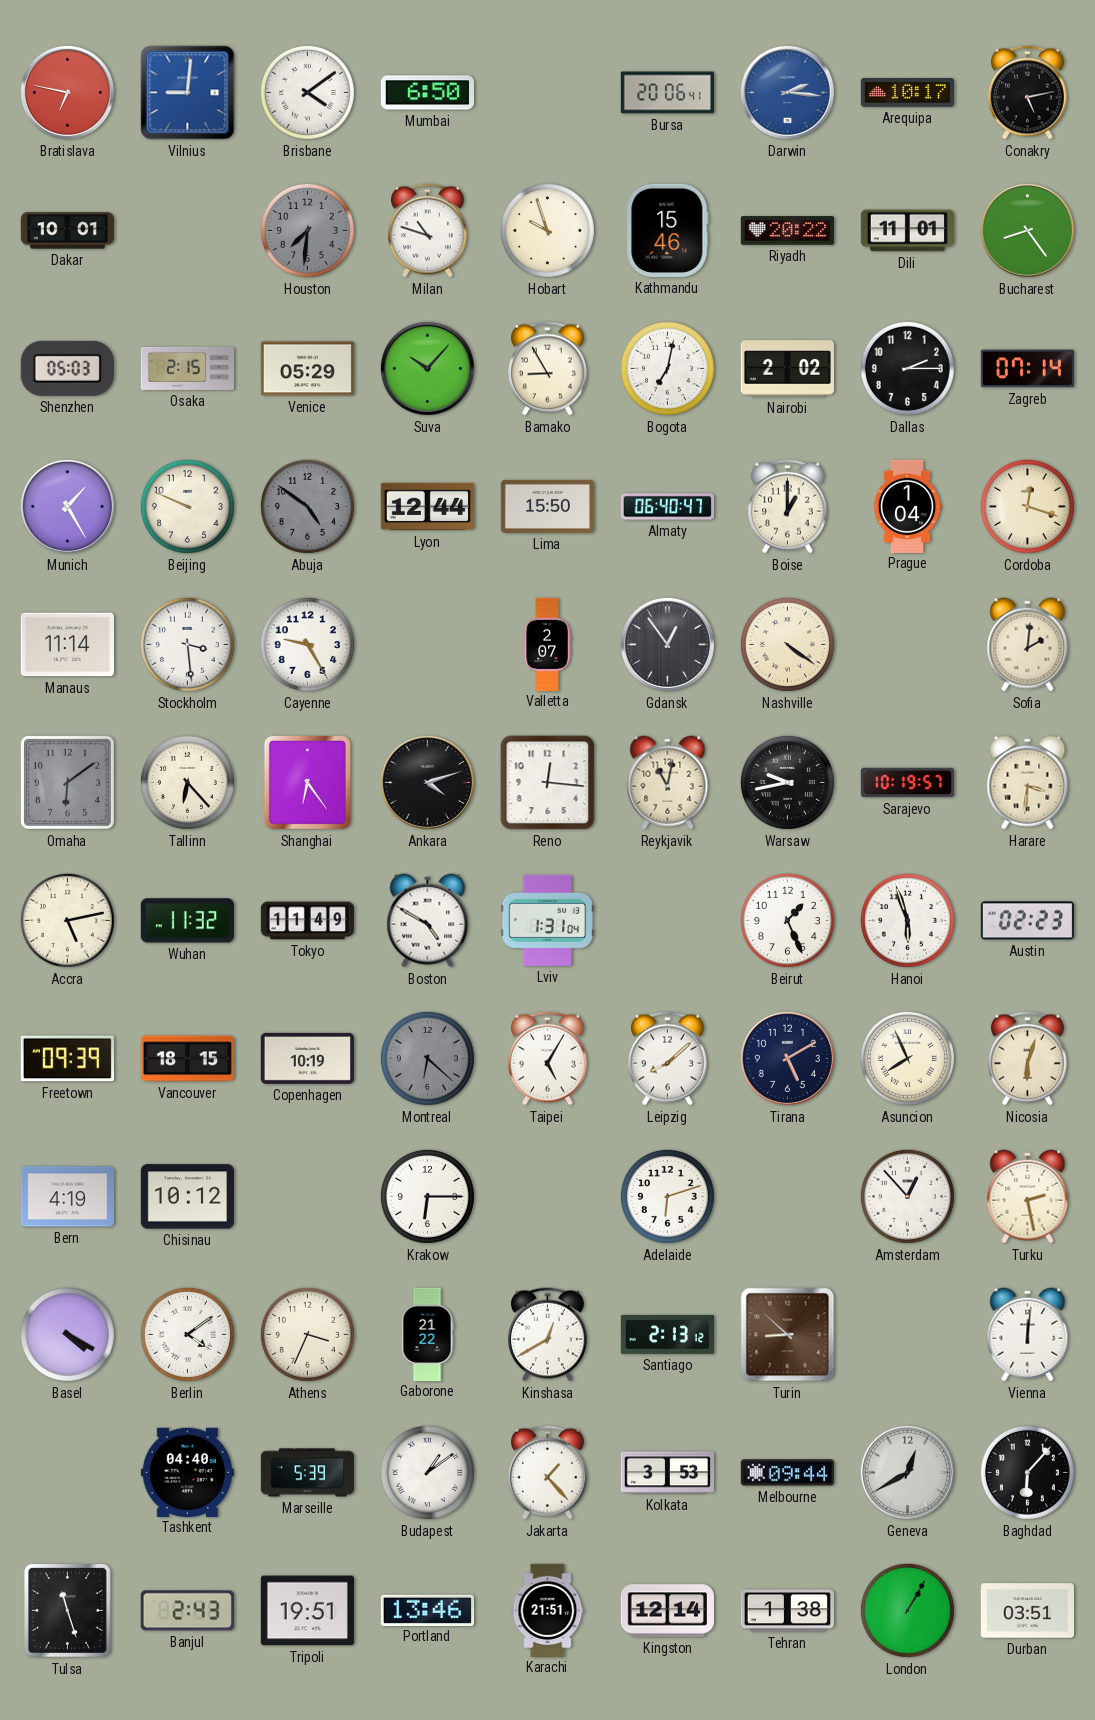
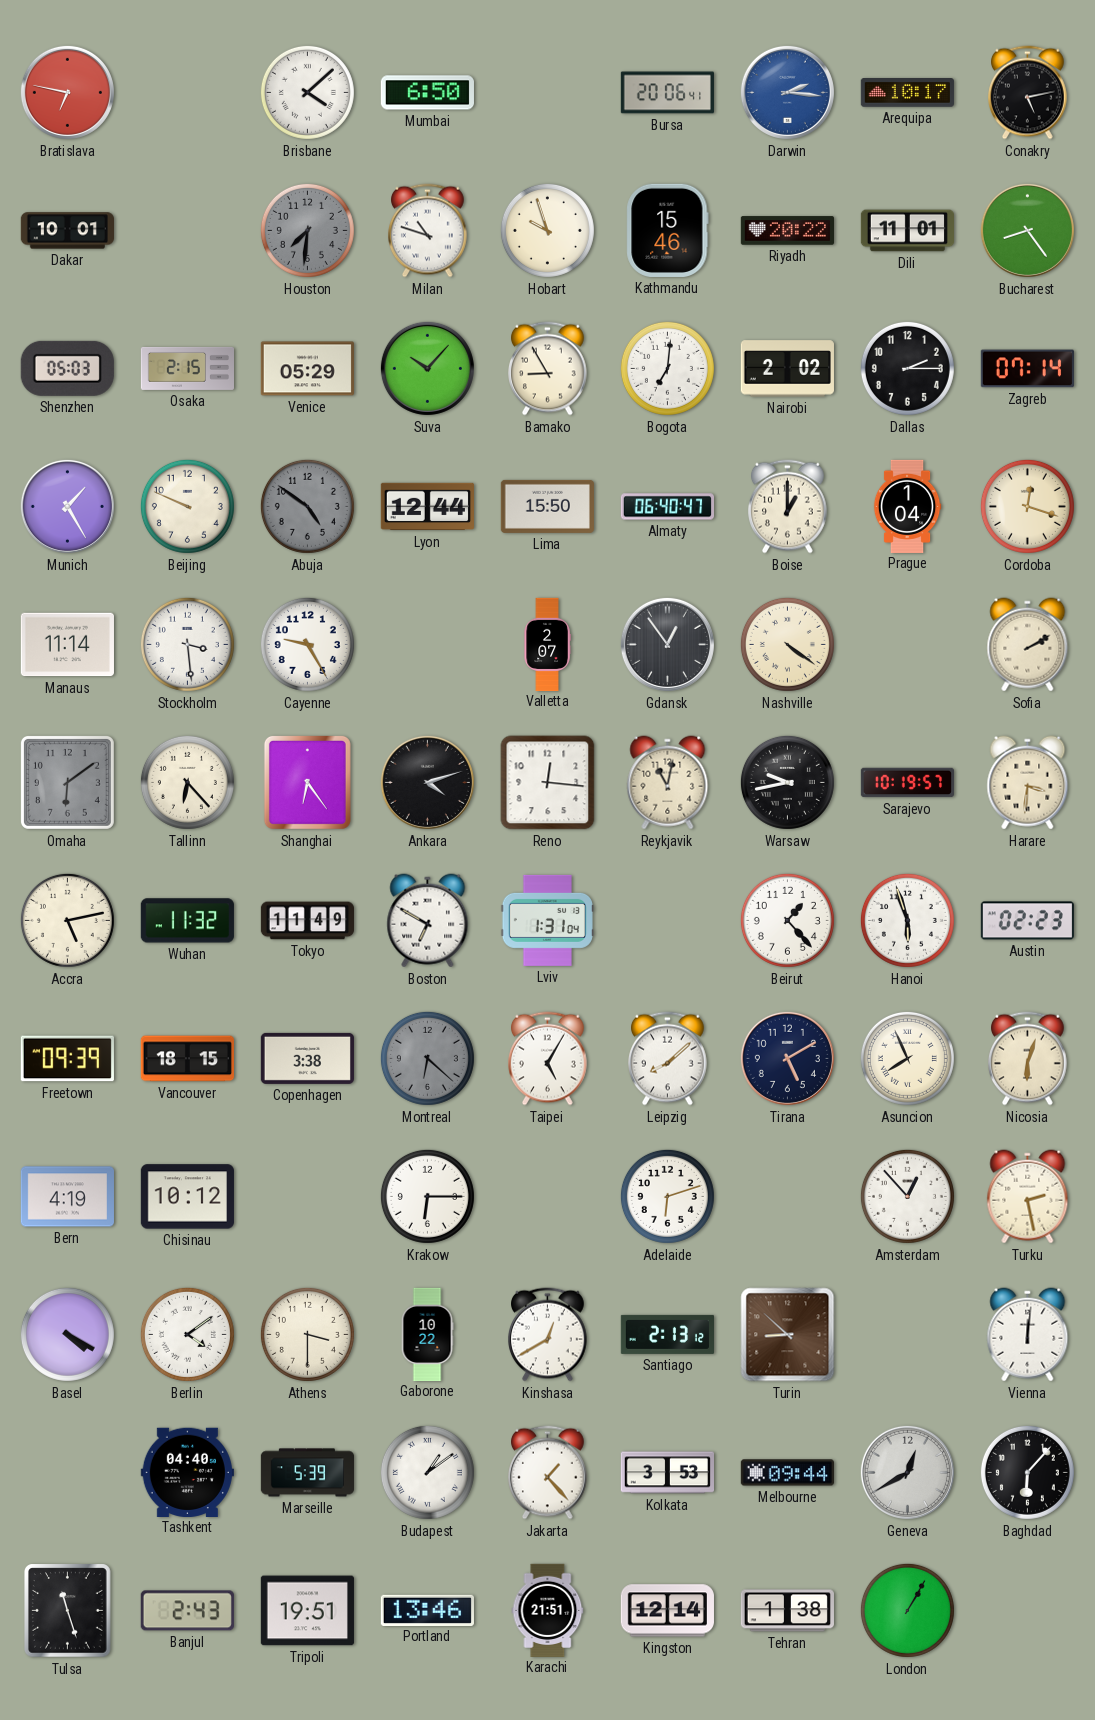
Vilnius: 9:01 -> none (188, 93)
Brisbane: 4:09 -> 4:08 (307, 92)
Bogota: 7:02 -> 7:01 (667, 368)
Sofia: 2:01 -> 2:10 (1028, 645)
Boston: 4:50 -> 6:50 (428, 921)
Beirut: 1:26 -> 1:23 (787, 920)
Copenhagen: 10:19 -> 3:38 (307, 1058)
Athens: 3:34 -> 3:30 (307, 1334)
Gaborone: 21:22 -> 10:22 (427, 1334)
Durban: 03:51 -> none (1027, 1611)
